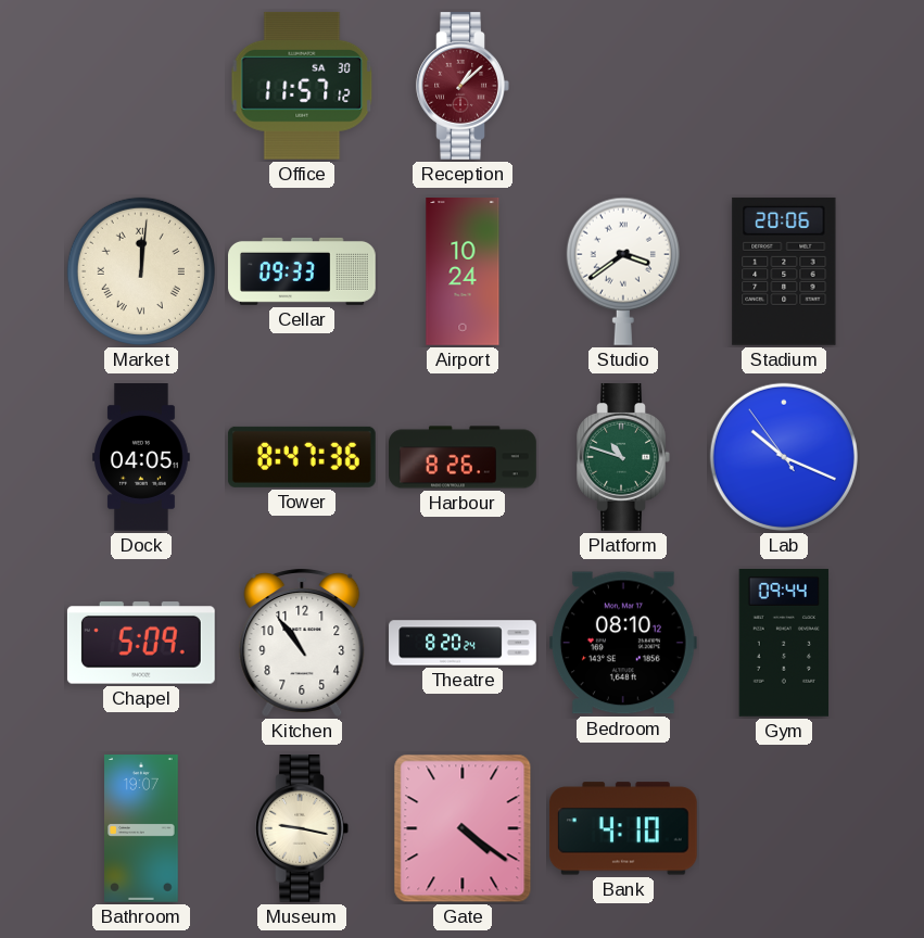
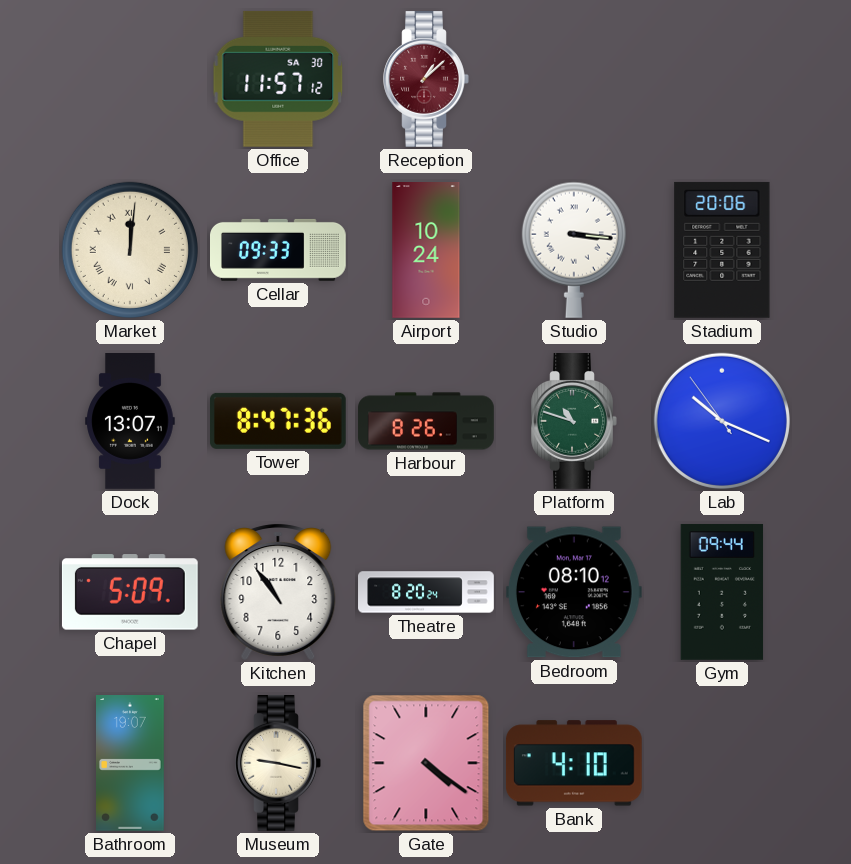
Studio: 3:39 -> 3:16 (574, 250)
Dock: 04:05 -> 13:07 (130, 422)
